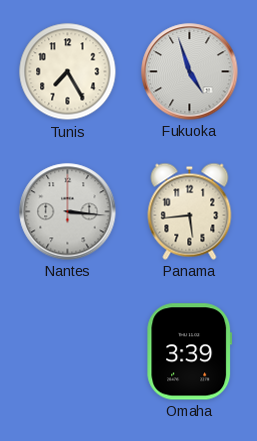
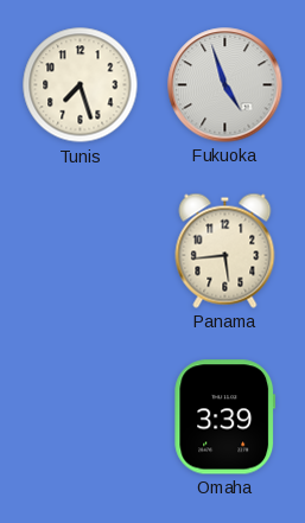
Tunis: 7:25 -> 7:27 (81, 85)
Nantes: 3:16 -> none (68, 212)
